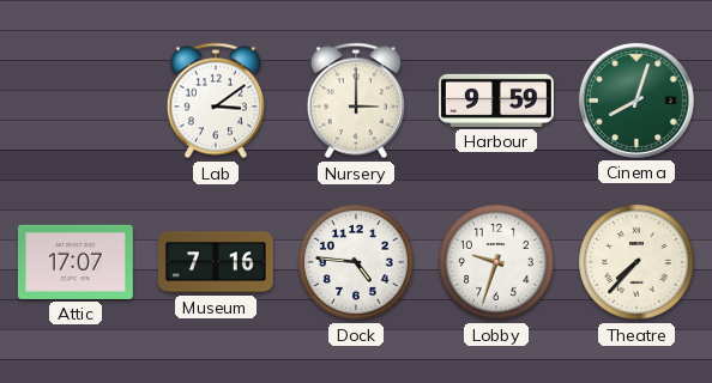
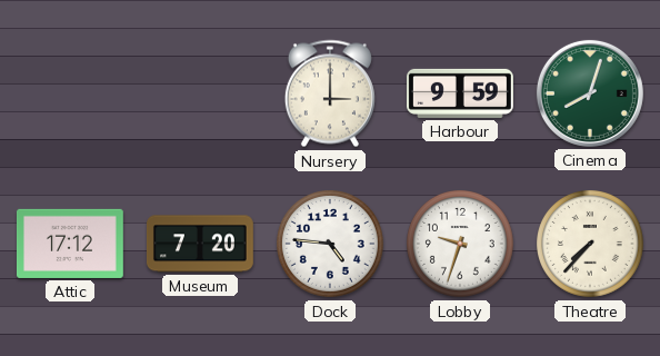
Lab: 3:09 -> none (216, 101)
Attic: 17:07 -> 17:12 (70, 244)
Museum: 7:16 -> 7:20 (200, 244)
